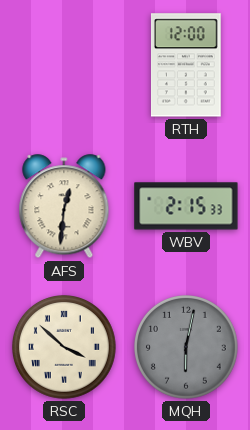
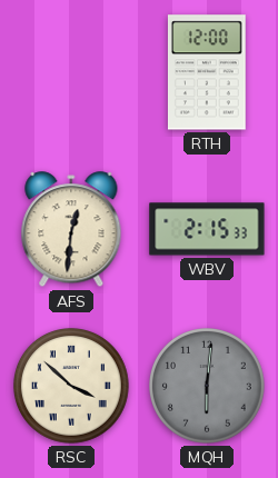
MQH: 6:02 -> 6:01 (208, 387)
